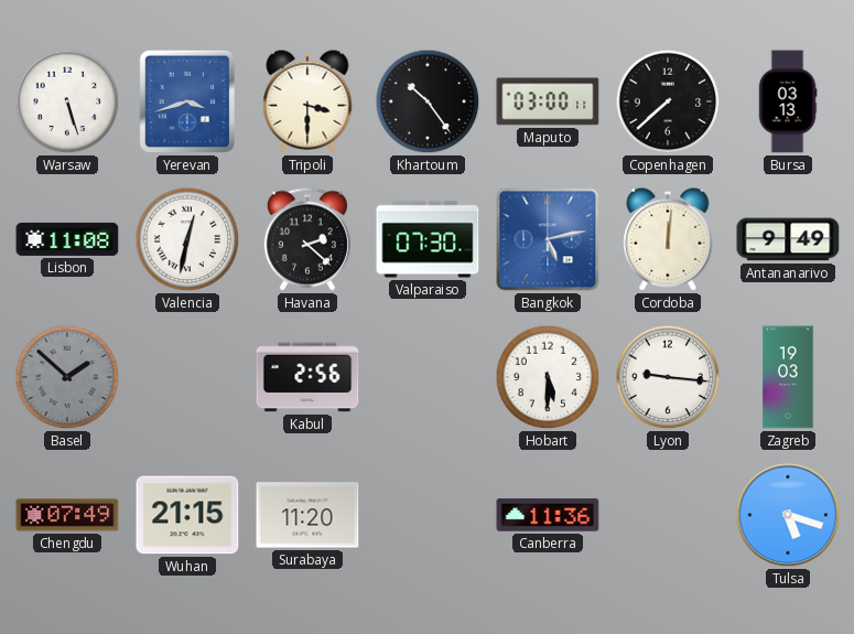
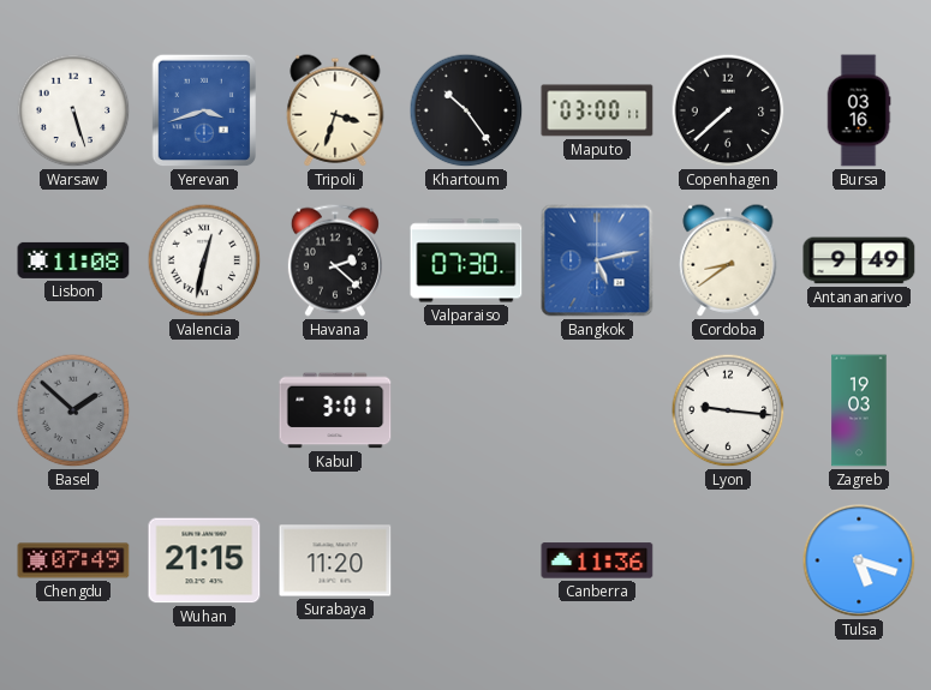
Tripoli: 3:30 -> 3:33 (335, 110)
Bursa: 03:13 -> 03:16 (859, 110)
Cordoba: 12:01 -> 8:39 (728, 260)
Kabul: 2:56 -> 3:01 (335, 410)
Hobart: 5:30 -> none (548, 377)
